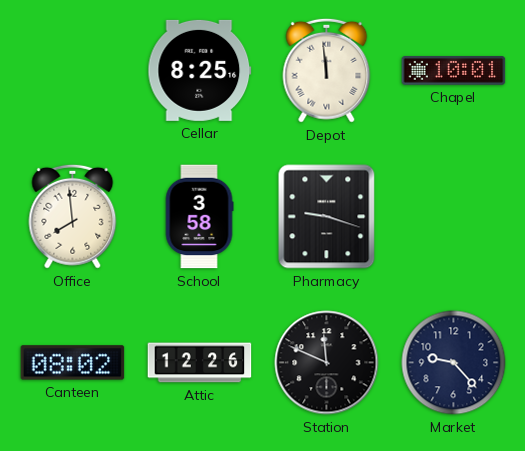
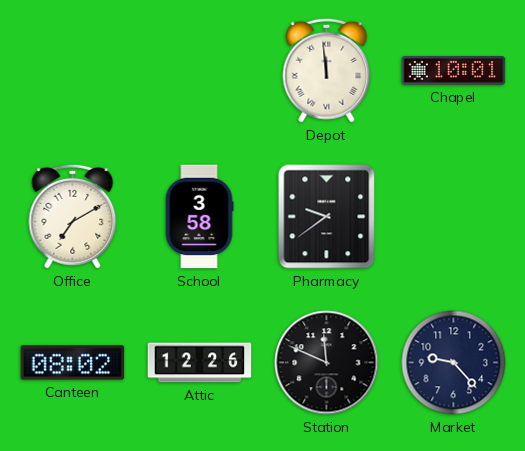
Cellar: 8:25 -> none (200, 70)
Office: 7:59 -> 7:10 (73, 216)
Pharmacy: 9:18 -> 9:39 (327, 217)
